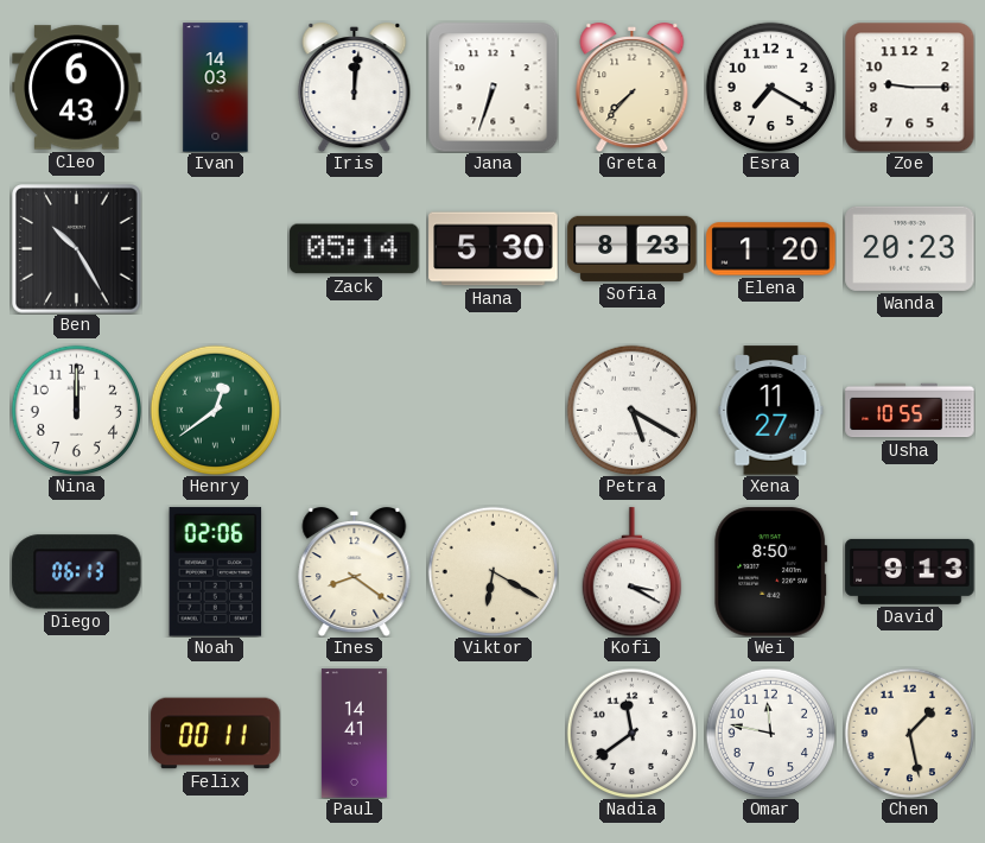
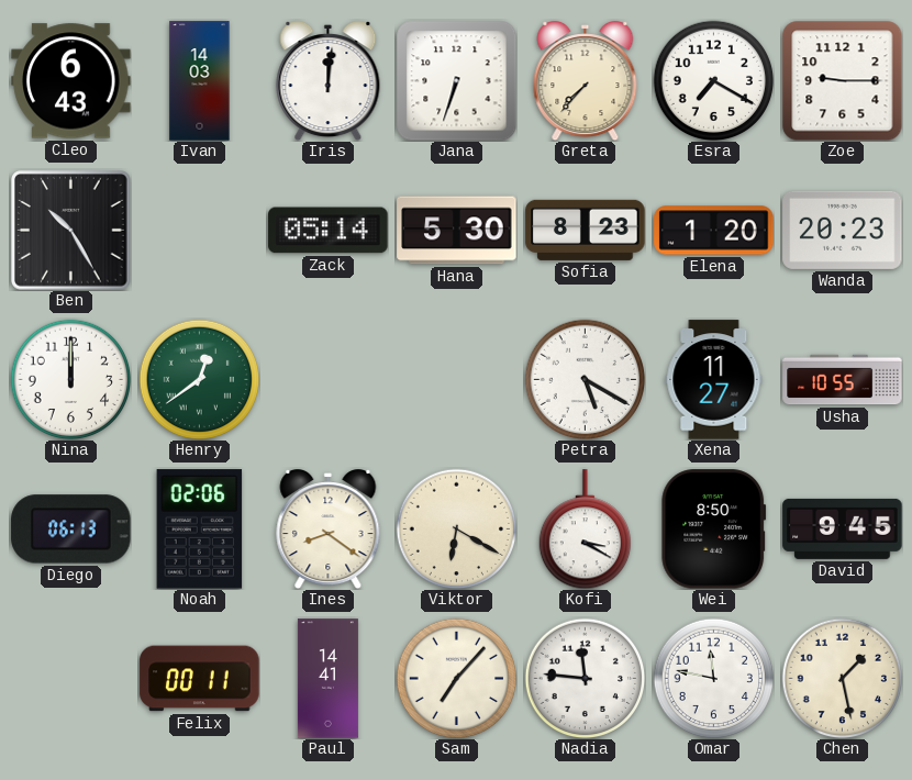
David: 9:13 -> 9:45 (843, 528)
Sam: none -> 7:07 (456, 678)
Nadia: 11:39 -> 11:46 (585, 678)
